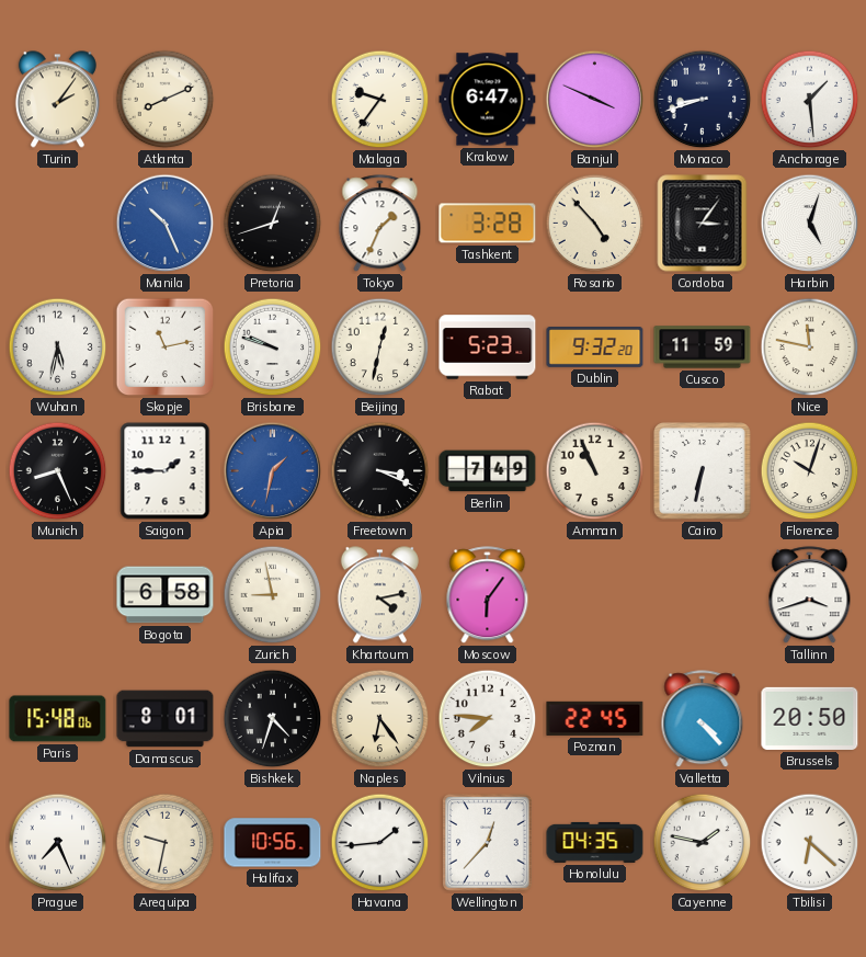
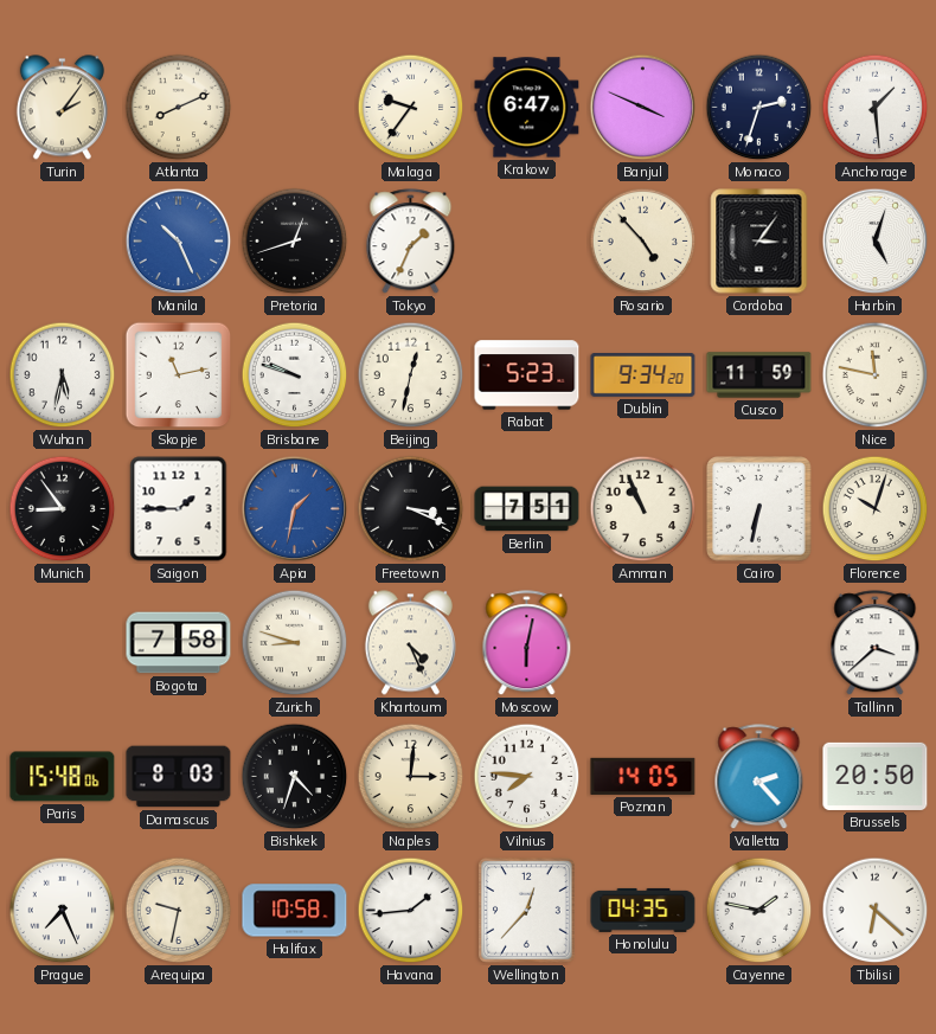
Monaco: 8:42 -> 2:33 (759, 108)
Tashkent: 3:28 -> none (488, 224)
Dublin: 9:32 -> 9:34 (643, 375)
Munich: 8:26 -> 8:54 (63, 509)
Berlin: 7:49 -> 7:51 (527, 509)
Bogota: 6:58 -> 7:58 (179, 643)
Zurich: 8:58 -> 8:48 (295, 643)
Khartoum: 4:13 -> 4:26 (410, 643)
Moscow: 6:06 -> 6:02 (527, 643)
Tallinn: 3:42 -> 3:38 (876, 643)
Damascus: 8:01 -> 8:03 (179, 777)
Naples: 6:24 -> 3:01 (411, 777)
Poznan: 22:45 -> 14:05 (643, 776)
Valletta: 4:23 -> 2:23 (759, 777)
Halifax: 10:56 -> 10:58 (295, 911)
